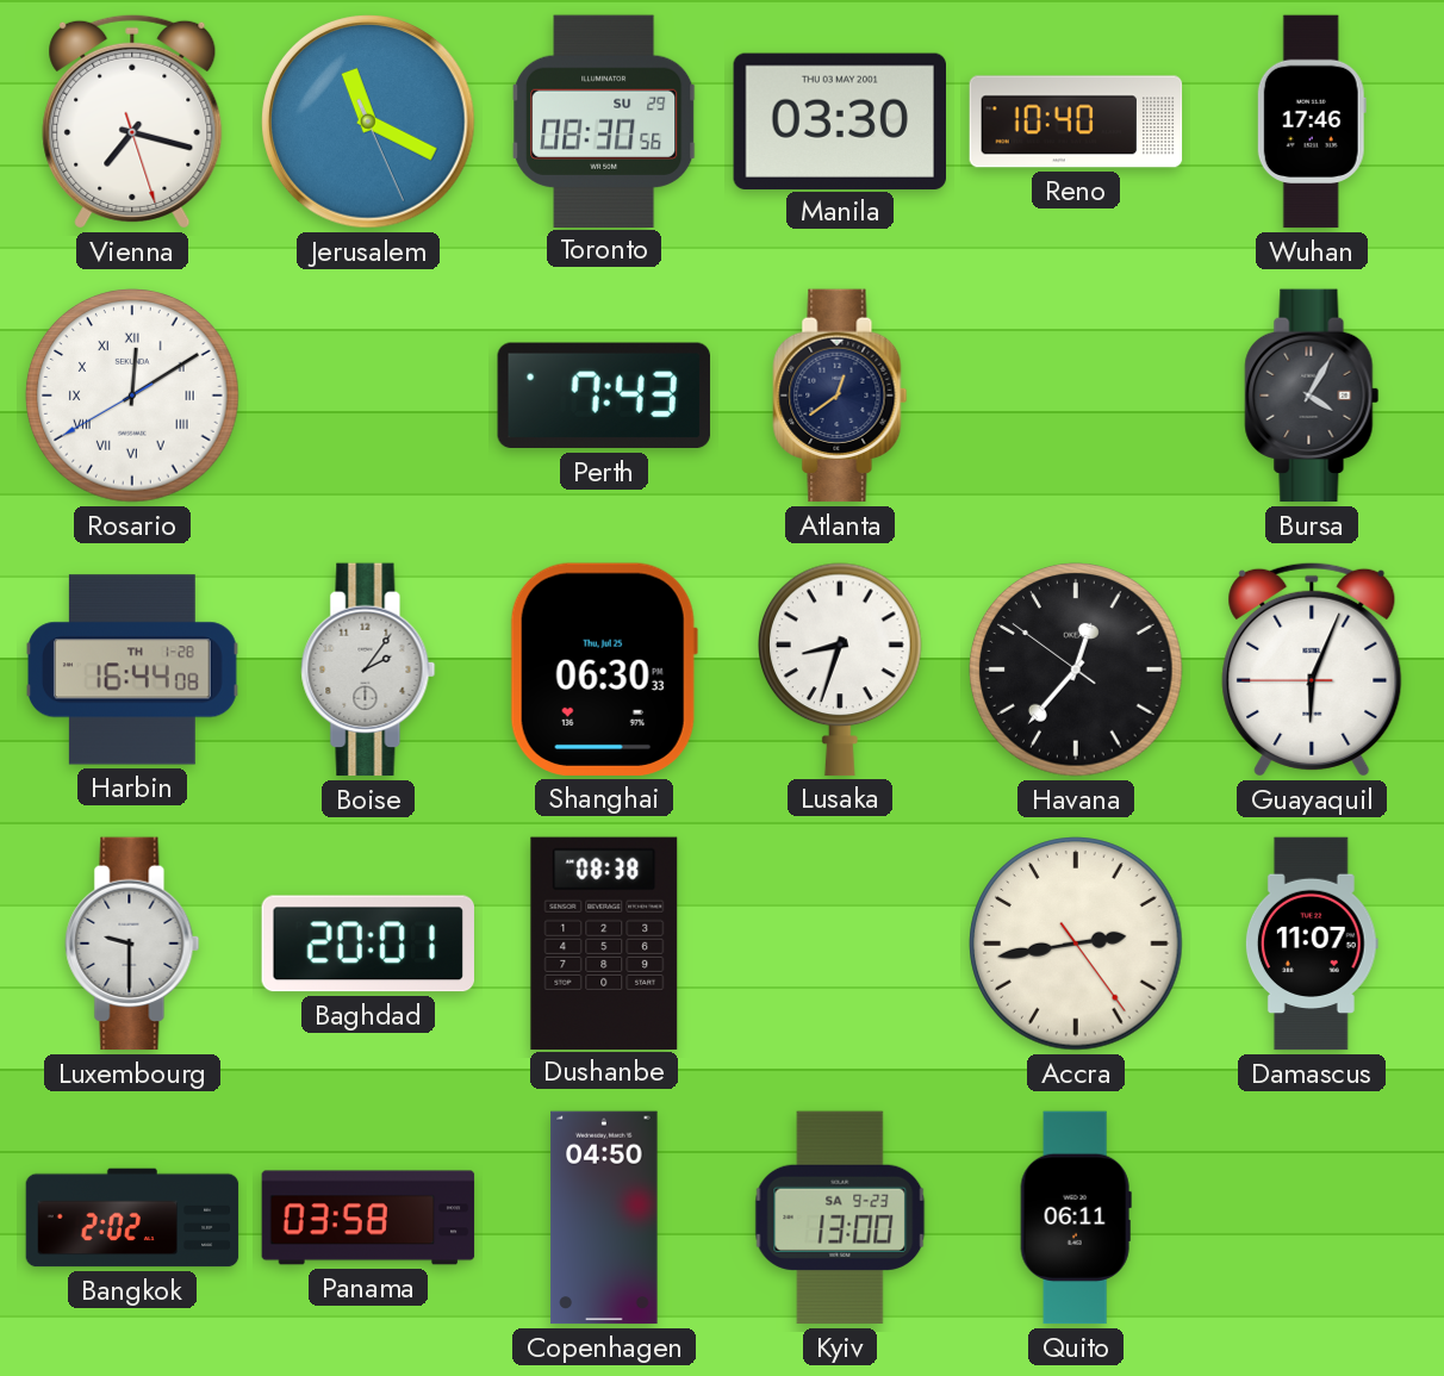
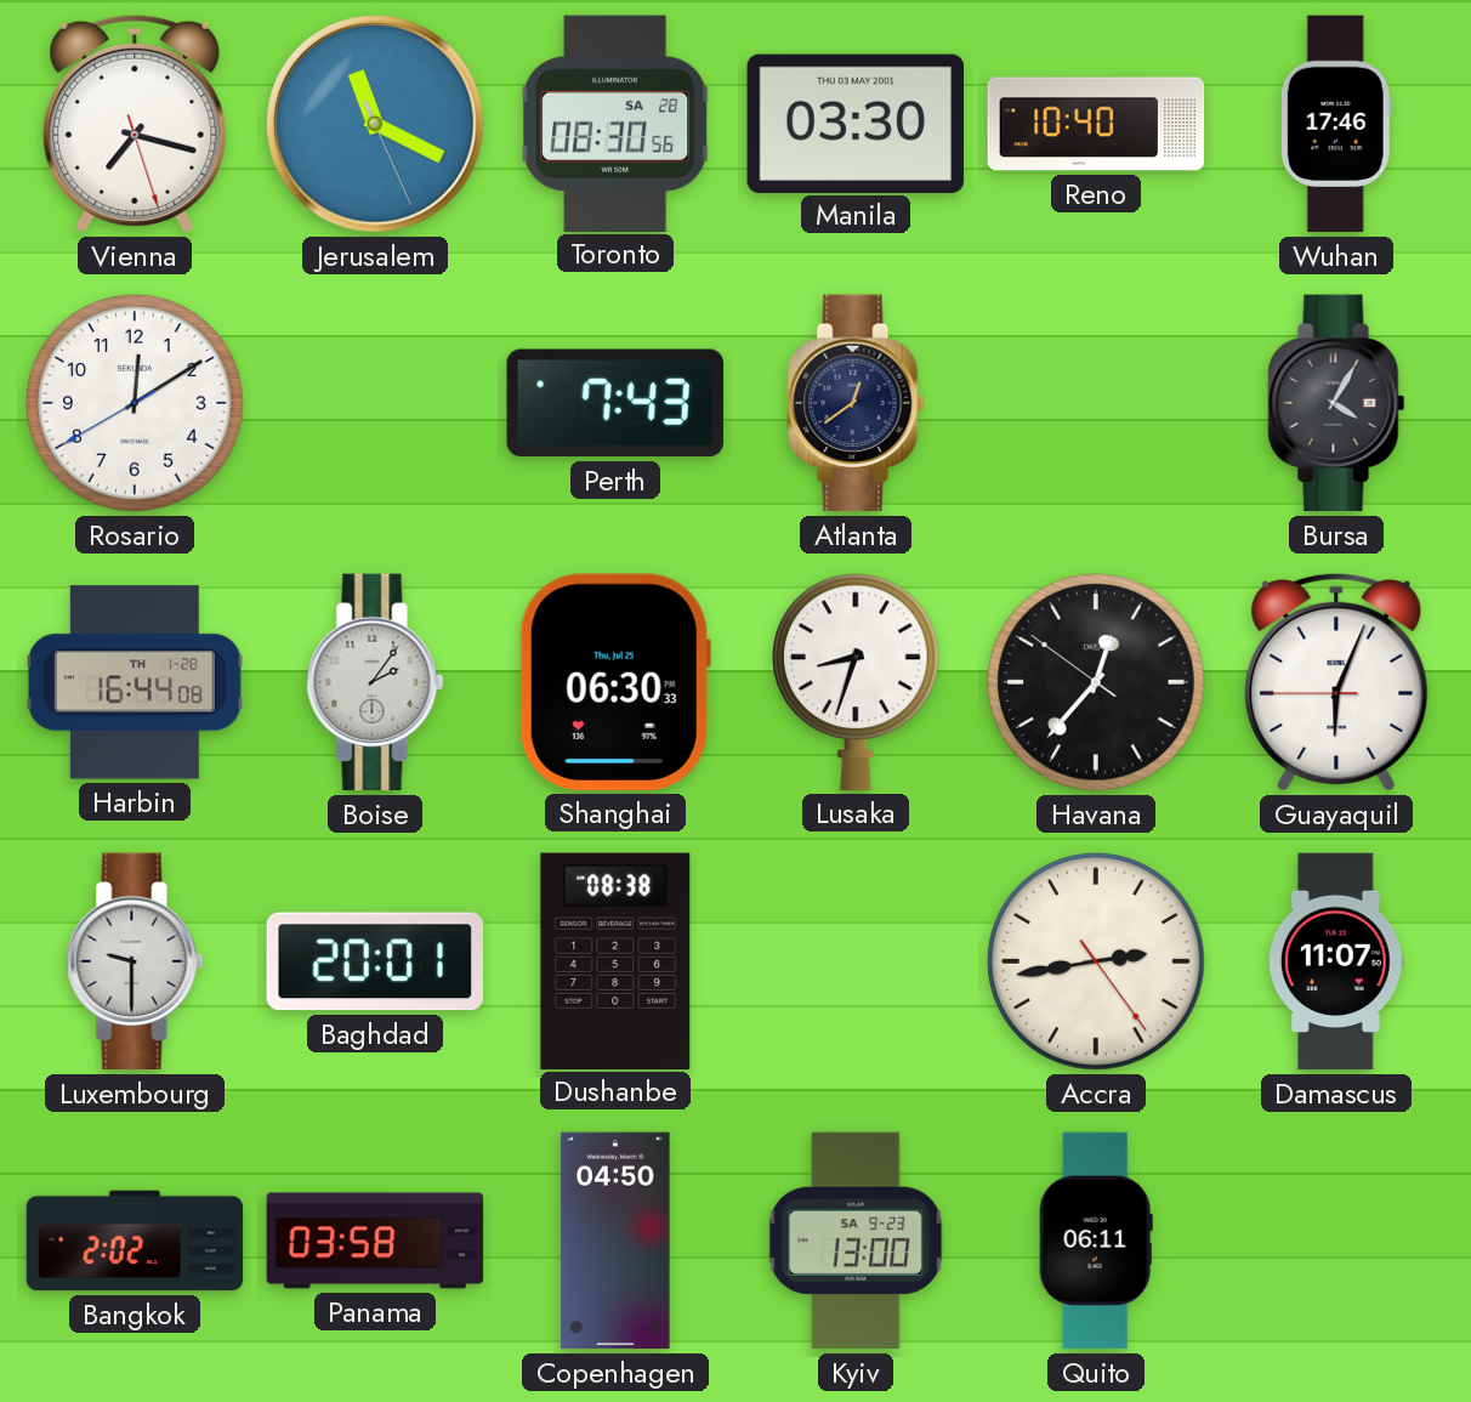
Toronto date: SU 29 -> SA 28 (615, 123)
Rosario numerals: Roman -> Arabic (135, 403)
